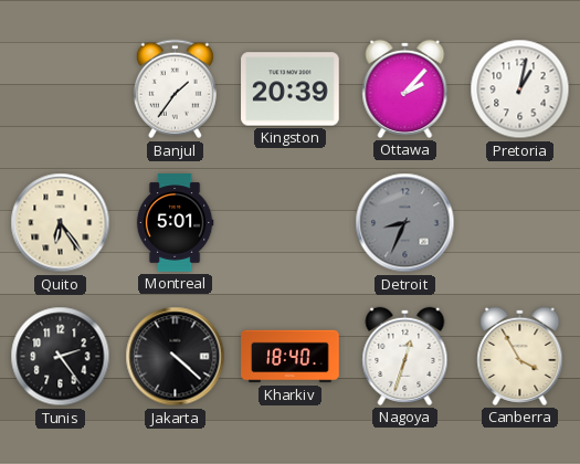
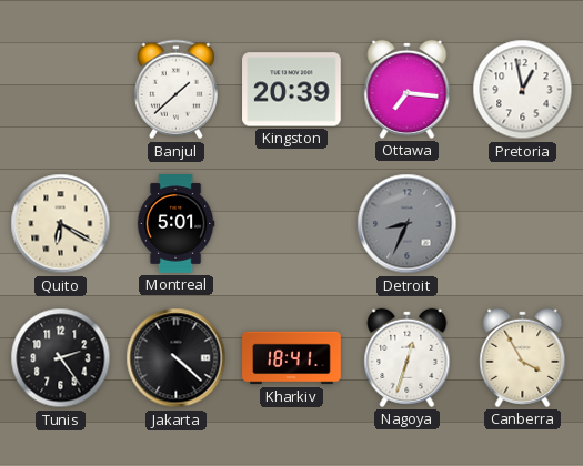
Banjul: 1:36 -> 1:38 (175, 90)
Ottawa: 2:07 -> 7:16 (408, 89)
Pretoria: 1:02 -> 12:58 (523, 90)
Quito: 6:24 -> 6:20 (61, 224)
Kharkiv: 18:40 -> 18:41 (292, 358)
